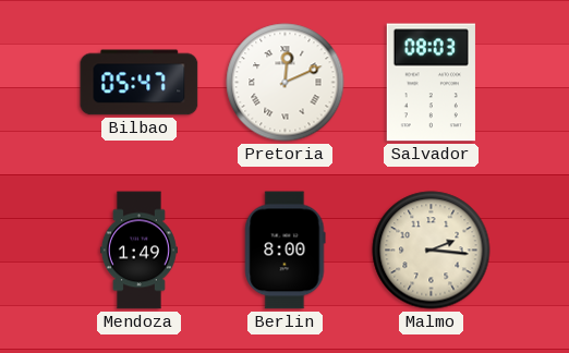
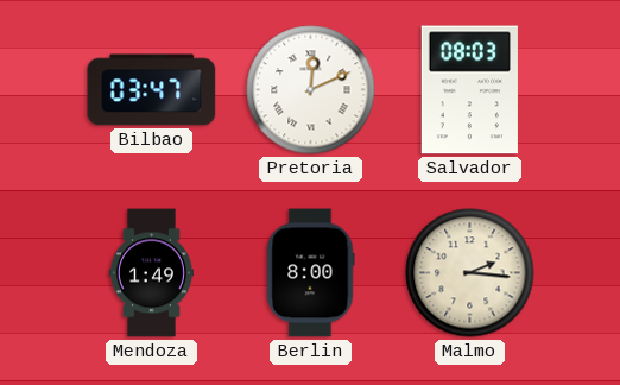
Bilbao: 05:47 -> 03:47 (152, 90)
